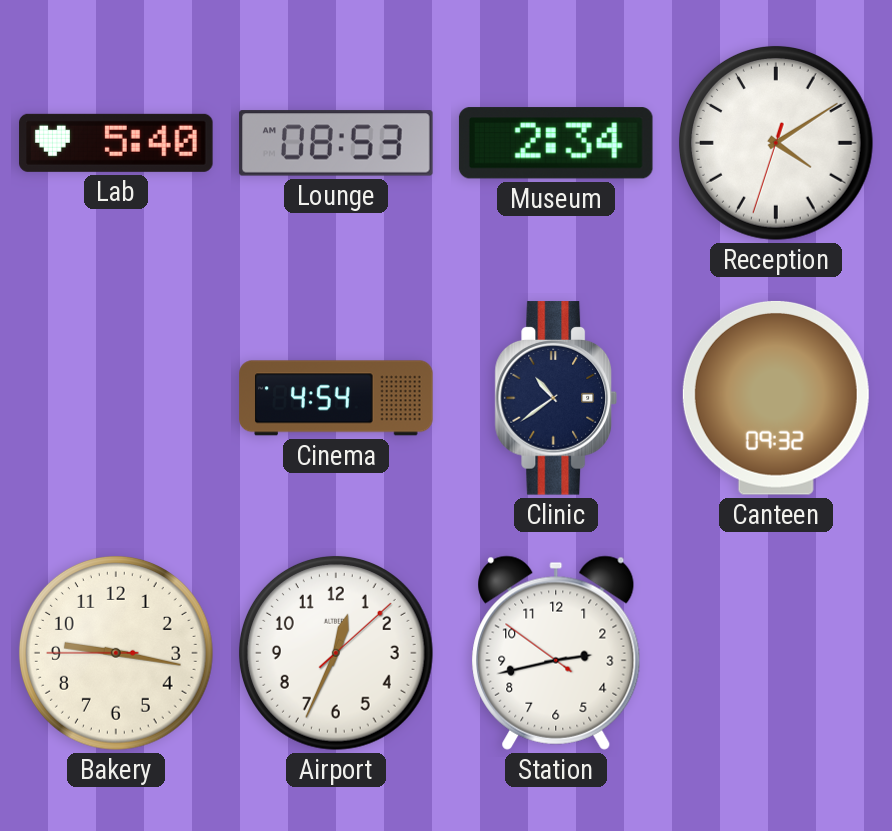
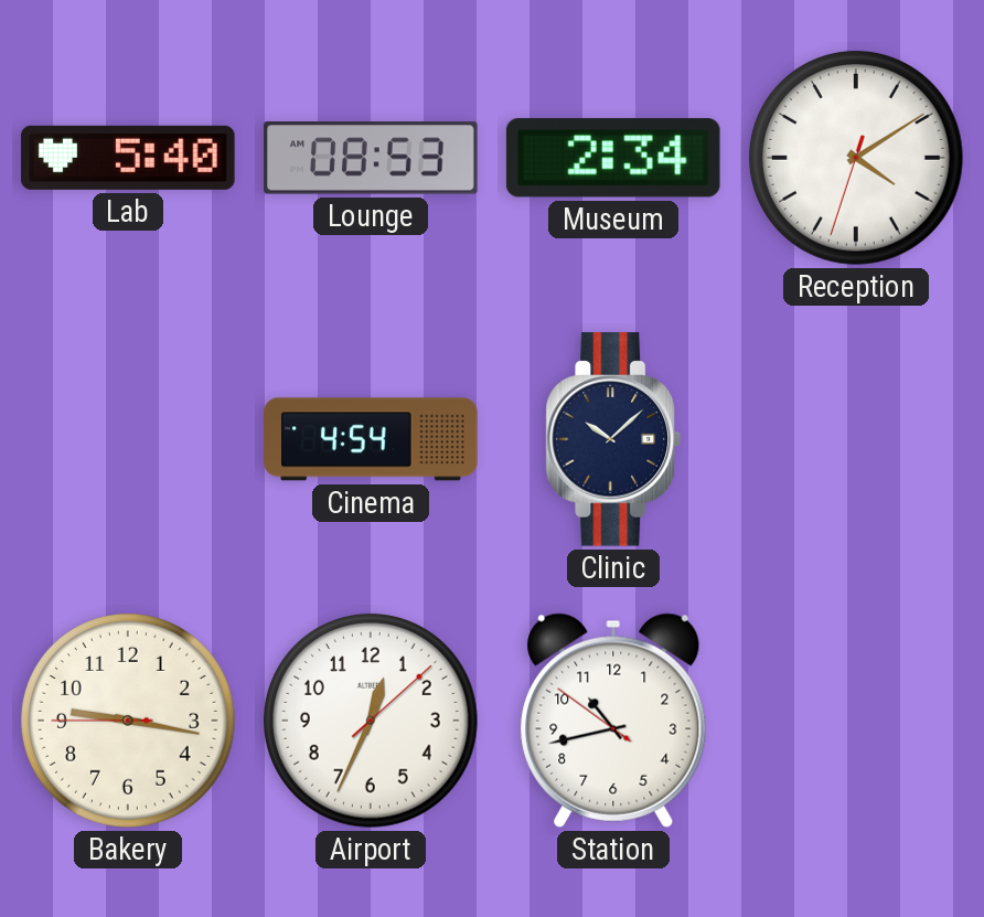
Clinic: 10:39 -> 10:08 (613, 439)
Canteen: 09:32 -> none (776, 398)
Station: 2:42 -> 10:42 (613, 721)
